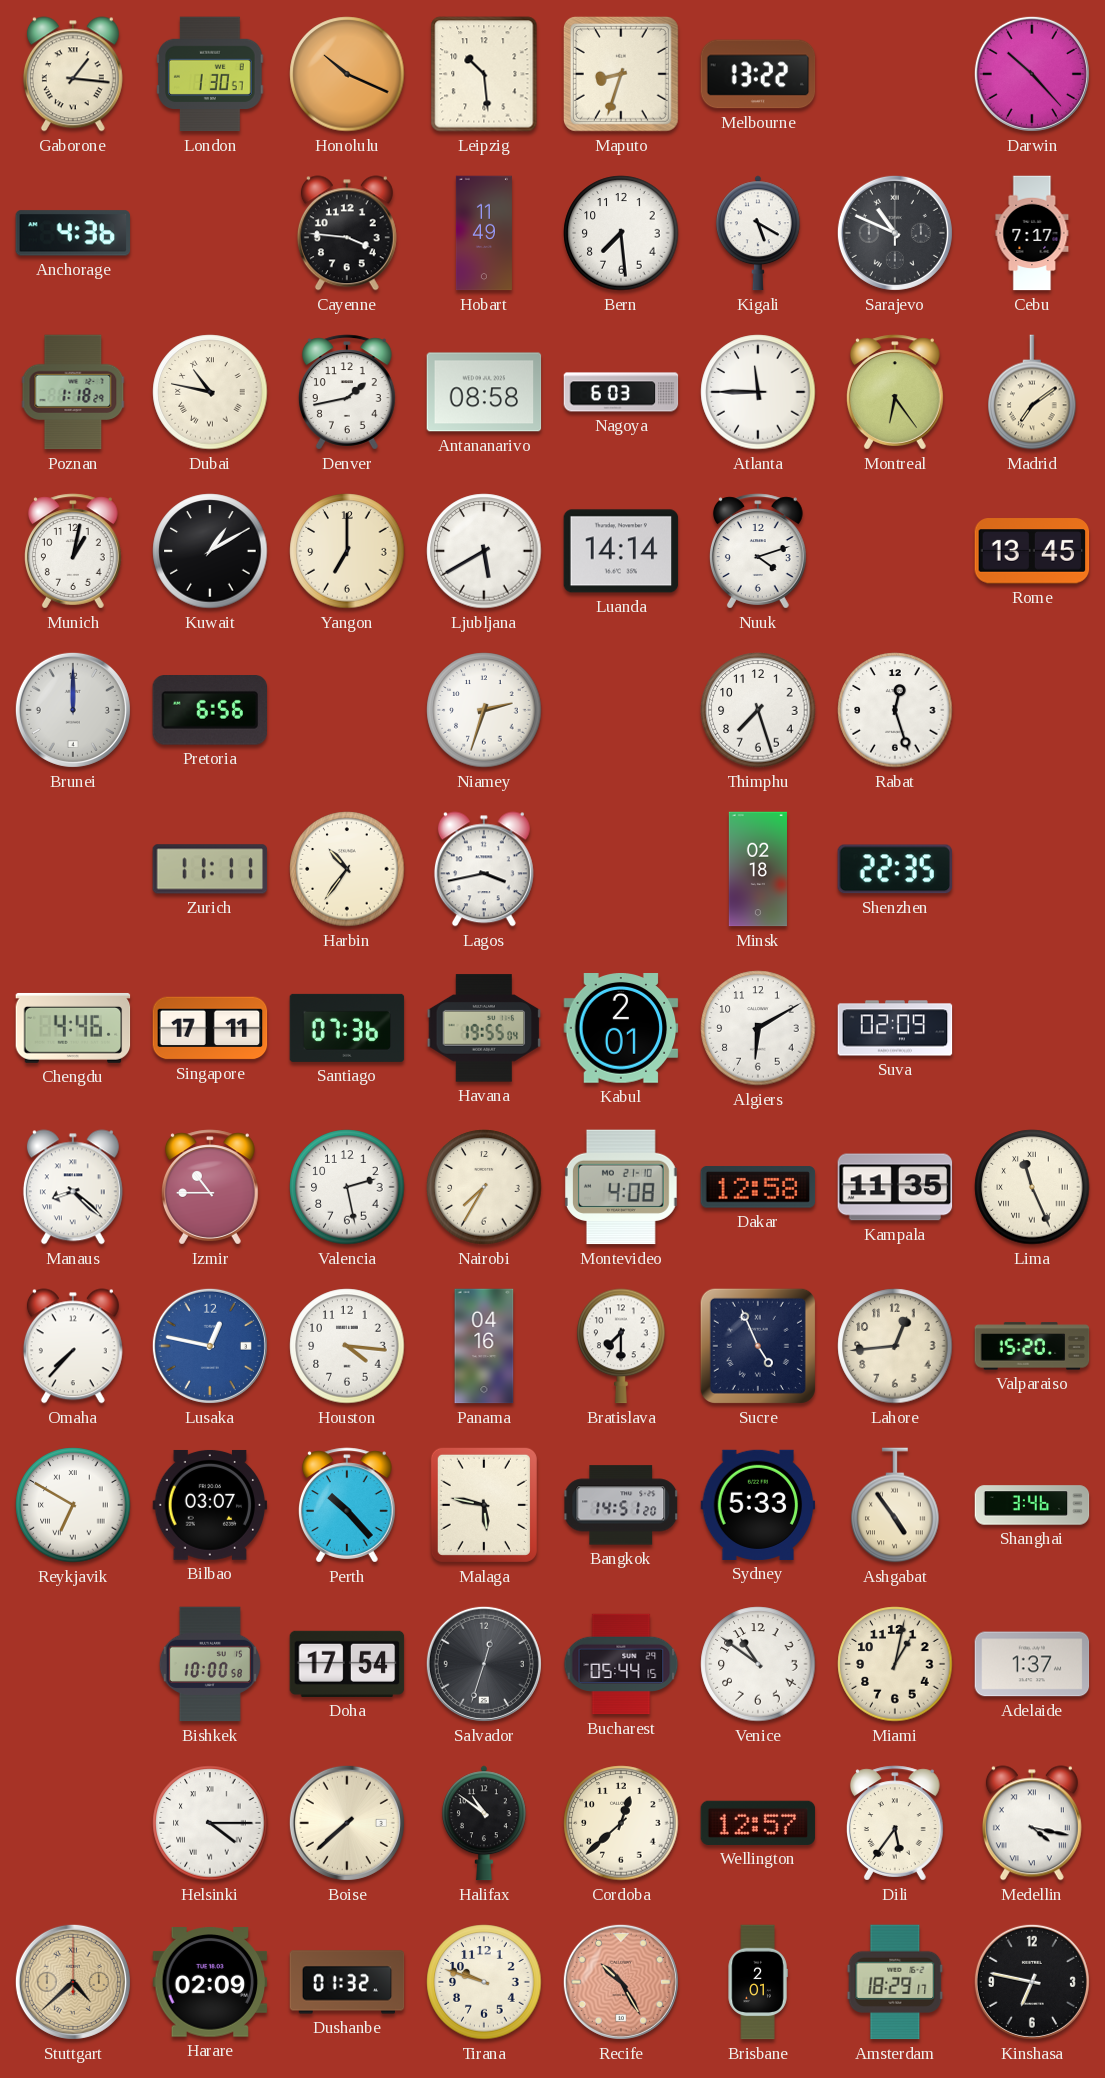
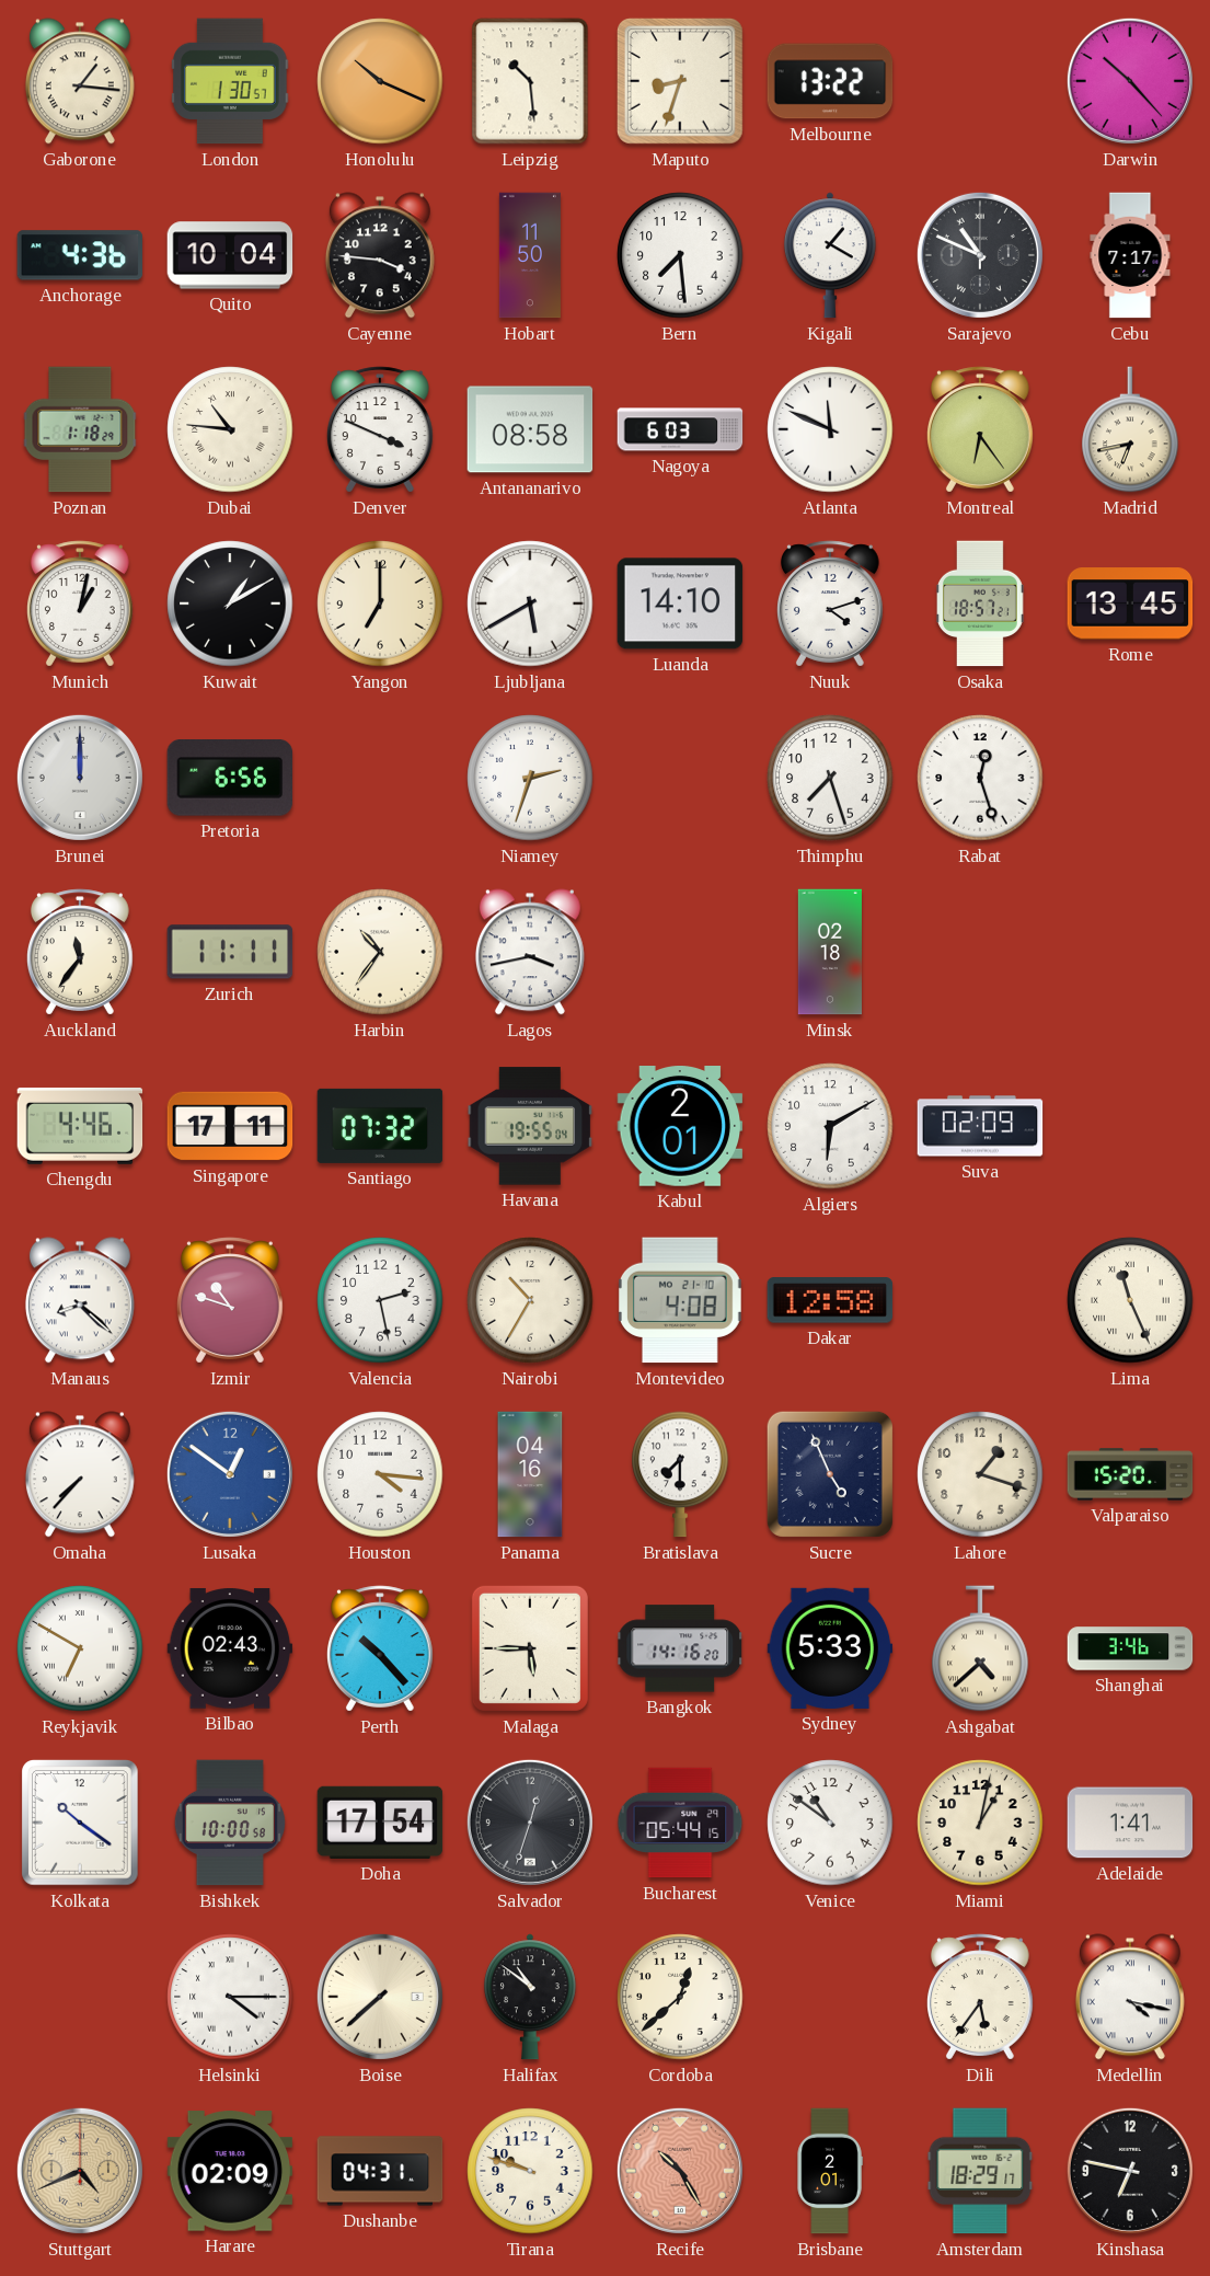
Quito: none -> 10:04 (230, 255)
Hobart: 11:49 -> 11:50 (530, 255)
Kigali: 5:20 -> 1:20 (830, 255)
Dubai: 10:47 -> 10:46 (230, 429)
Denver: 1:43 -> 3:49 (380, 429)
Atlanta: 11:45 -> 11:49 (830, 429)
Madrid: 7:09 -> 6:43 (1130, 429)
Luanda: 14:14 -> 14:10 (680, 604)
Osaka: none -> 18:57 (981, 604)
Auckland: none -> 11:36 (80, 952)
Shenzhen: 22:35 -> none (895, 869)
Santiago: 07:36 -> 07:32 (380, 1126)
Izmir: 10:45 -> 10:48 (230, 1300)
Nairobi: 7:35 -> 10:35 (530, 1300)
Kampala: 11:35 -> none (895, 1187)
Lusaka: 12:47 -> 12:51 (230, 1474)
Lahore: 12:44 -> 1:18 (980, 1474)
Bilbao: 03:07 -> 02:43 (230, 1648)
Malaga: 5:47 -> 5:45 (530, 1648)
Bangkok: 14:51 -> 14:16 (680, 1648)
Ashgabat: 4:54 -> 4:38 (980, 1648)
Kolkata: none -> 10:21 (80, 1823)
Adelaide: 1:37 -> 1:41 (1130, 1823)
Wellington: 12:57 -> none (758, 1823)
Stuttgart: 4:38 -> 4:41 (80, 2171)
Dushanbe: 01:32 -> 04:31 (380, 2171)
